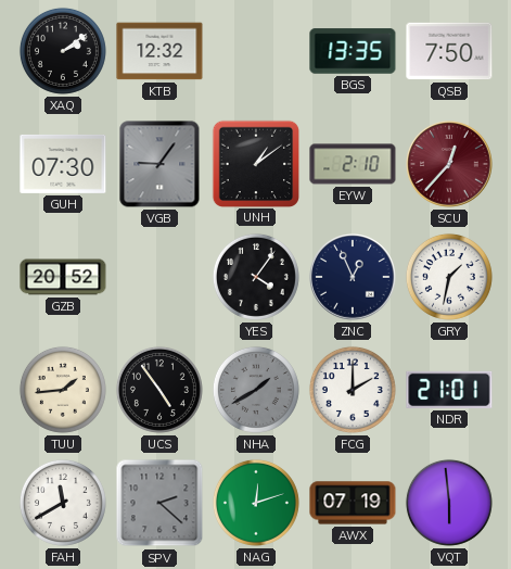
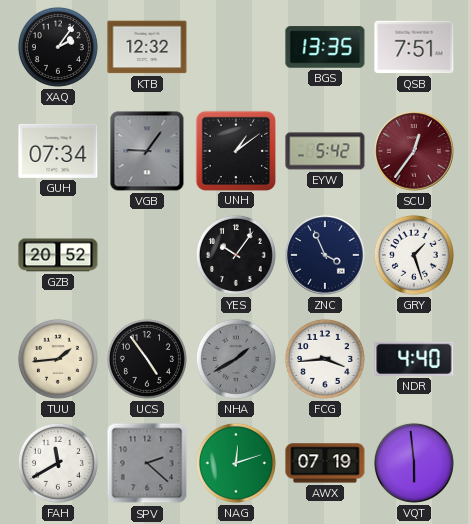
XAQ: 2:09 -> 2:06 (58, 47)
QSB: 7:50 -> 7:51 (414, 47)
GUH: 07:30 -> 07:34 (58, 151)
EYW: 2:10 -> 5:42 (325, 151)
SCU: 12:37 -> 12:36 (414, 151)
YES: 4:06 -> 10:06 (236, 255)
ZNC: 12:56 -> 3:56 (325, 255)
GRY: 1:32 -> 1:27 (414, 255)
FCG: 2:00 -> 3:44 (325, 359)
NDR: 21:01 -> 4:40 (414, 359)
